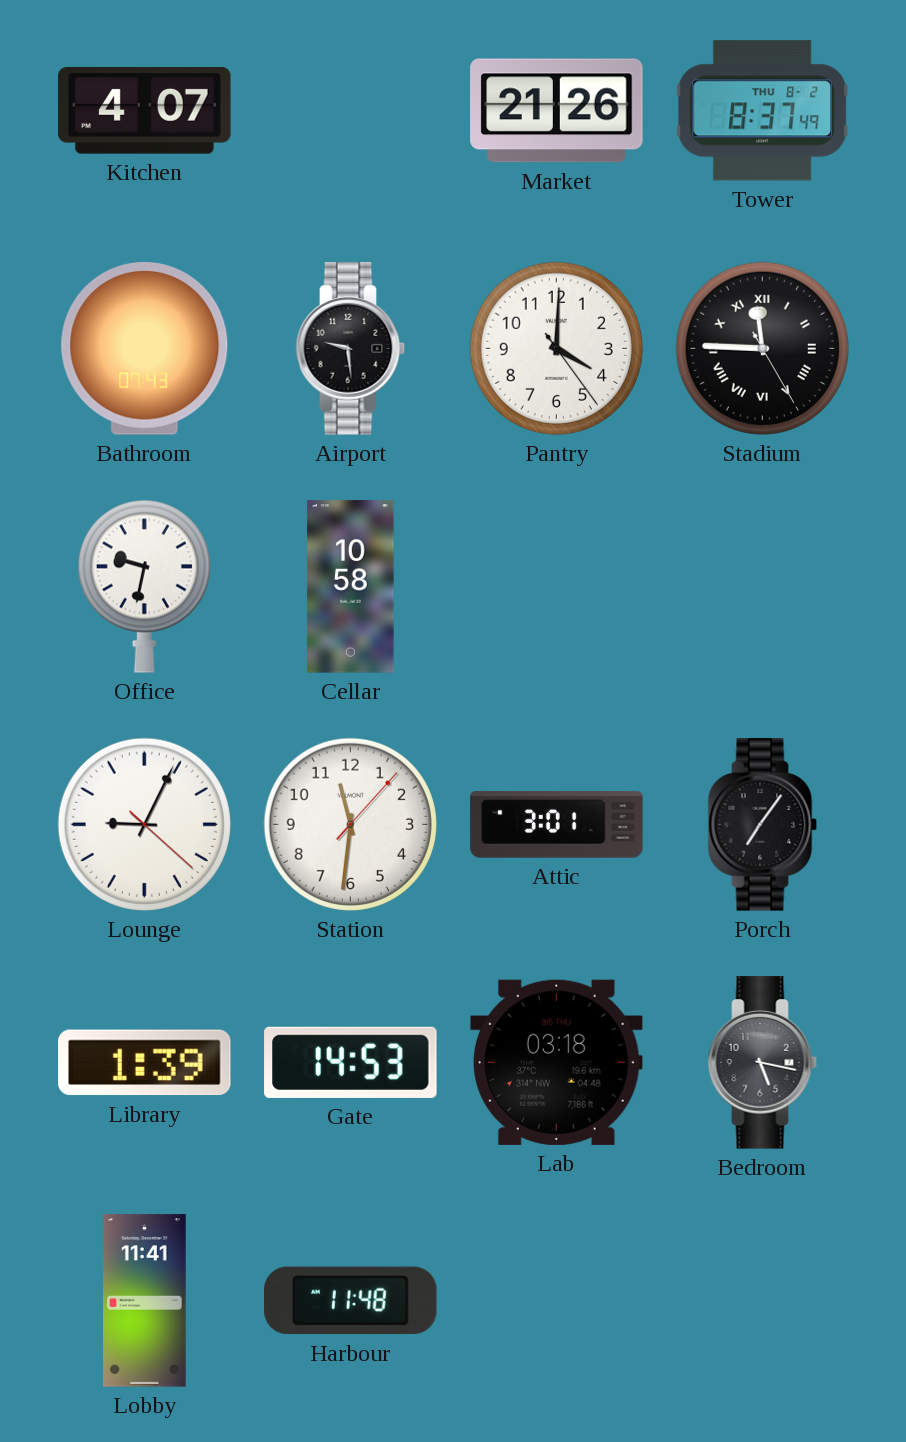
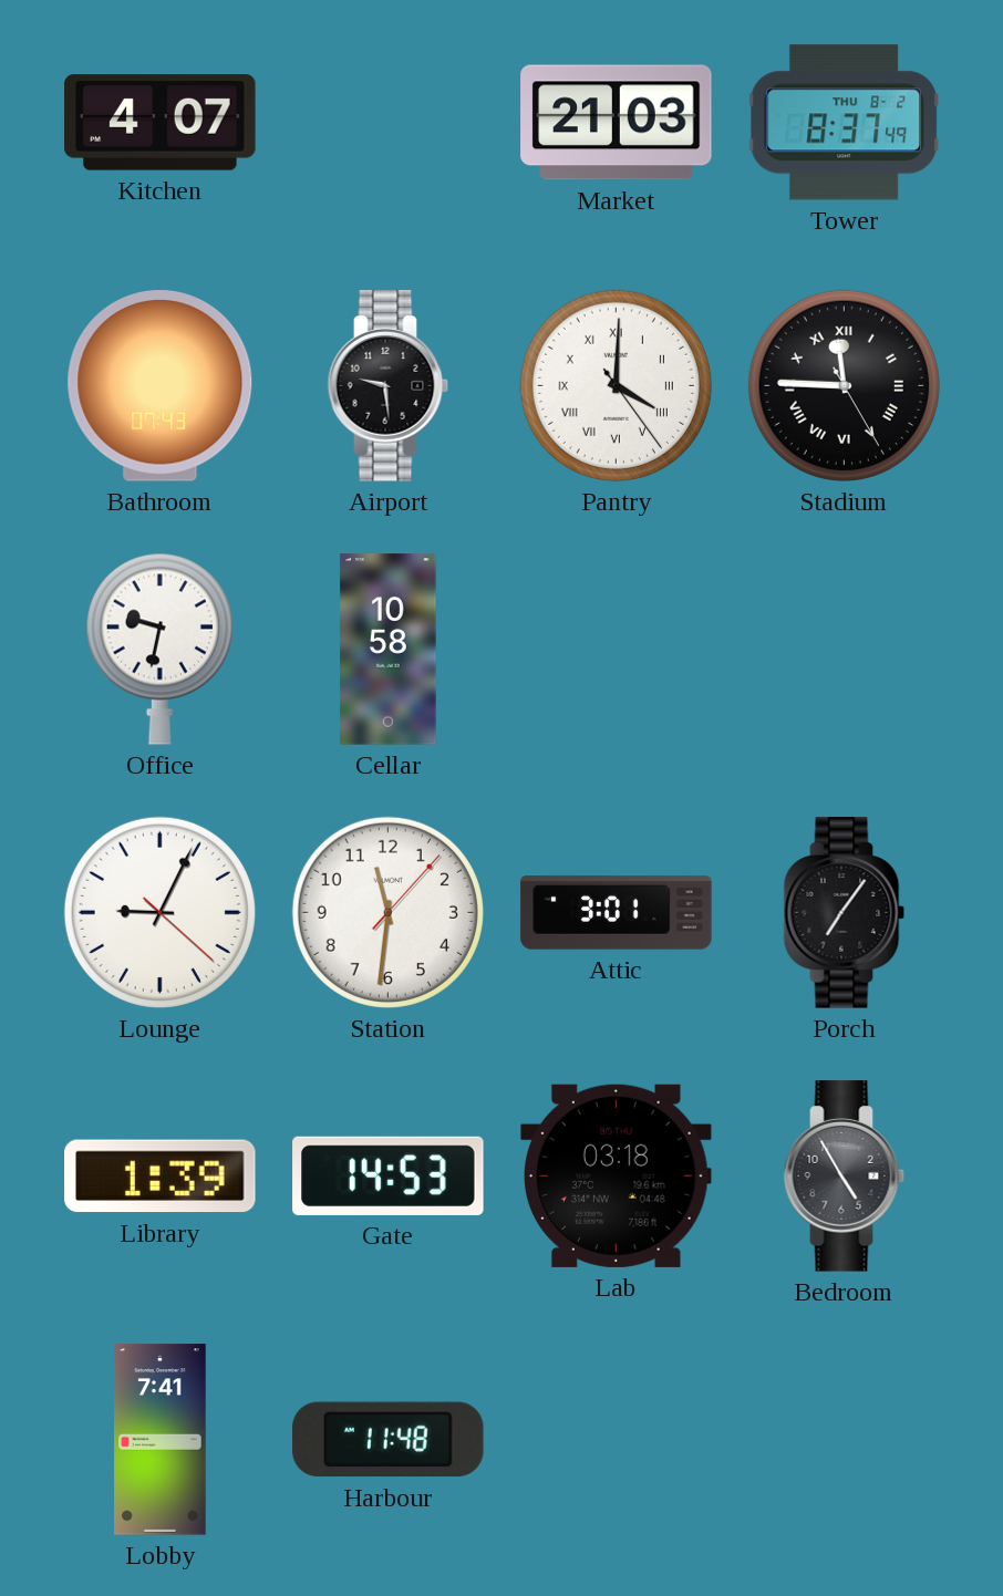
Market: 21:26 -> 21:03 (617, 123)
Pantry numerals: Arabic -> Roman (616, 385)
Bedroom: 5:17 -> 4:55 (845, 1177)
Lobby: 11:41 -> 7:41 (161, 1440)
